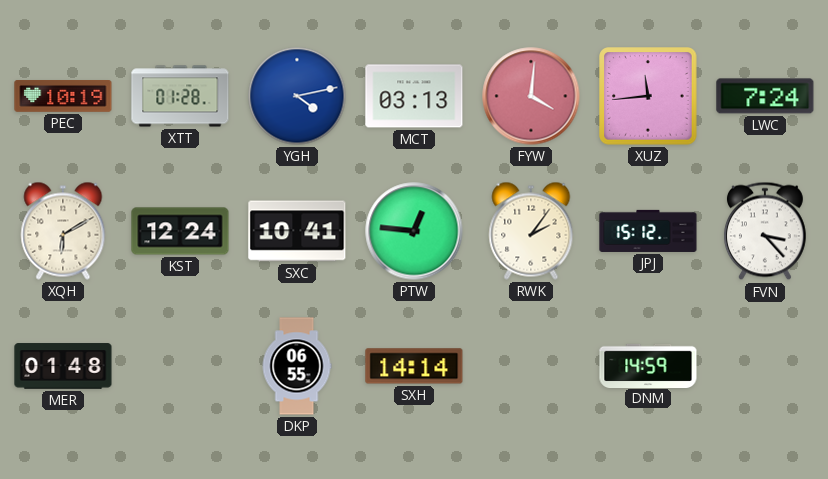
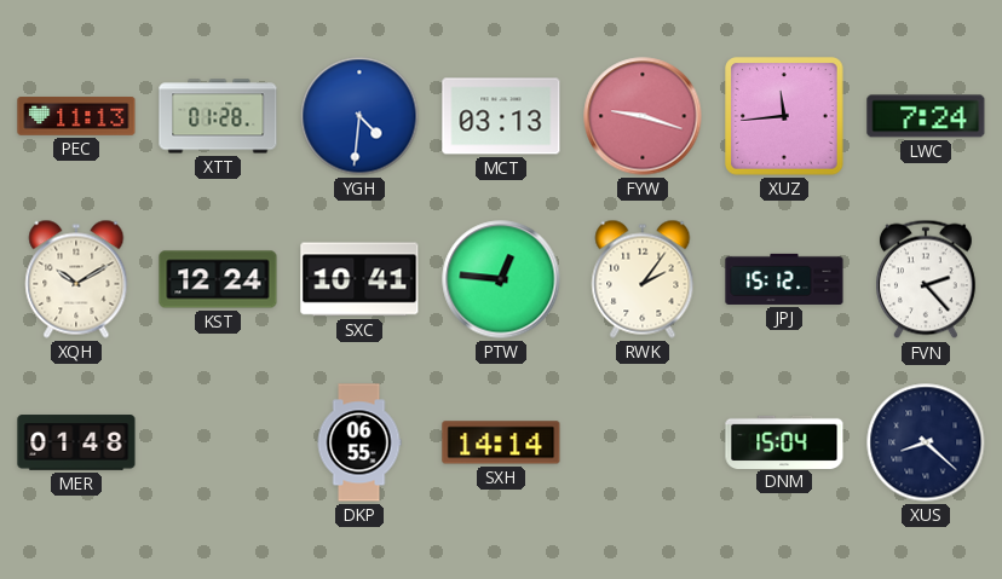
PEC: 10:19 -> 11:13 (76, 117)
YGH: 4:13 -> 4:31 (359, 116)
FYW: 4:01 -> 9:18 (643, 116)
XQH: 6:10 -> 10:10 (76, 279)
FVN: 3:23 -> 2:23 (926, 279)
DNM: 14:59 -> 15:04 (784, 441)
XUS: none -> 8:22 (926, 442)
